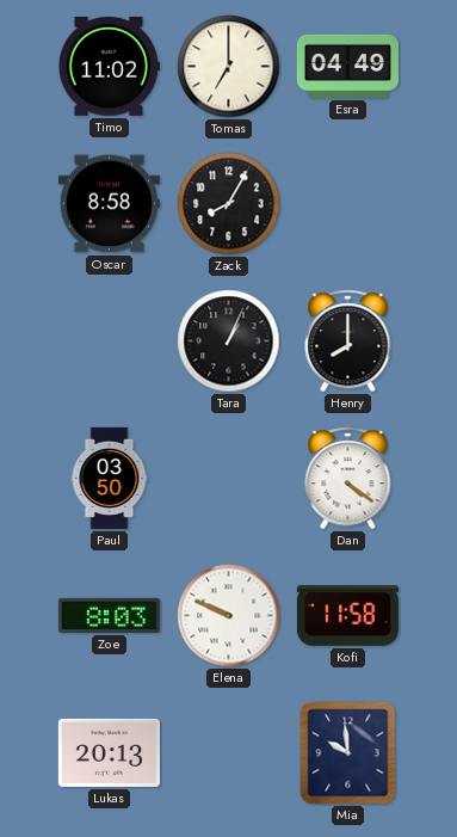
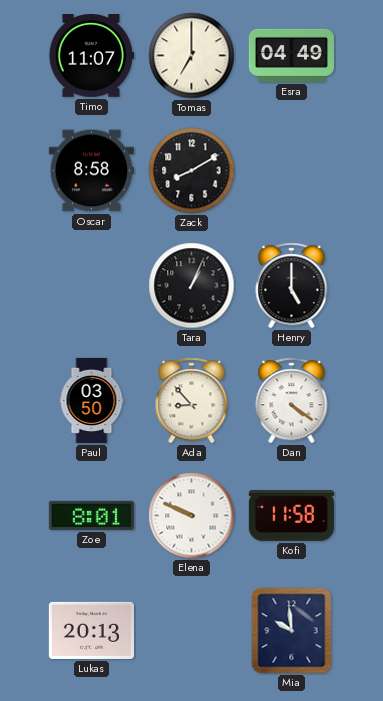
Timo: 11:02 -> 11:07 (91, 55)
Zack: 8:05 -> 8:10 (192, 171)
Henry: 8:00 -> 5:00 (292, 286)
Ada: none -> 8:53 (192, 401)
Zoe: 8:03 -> 8:01 (91, 515)
